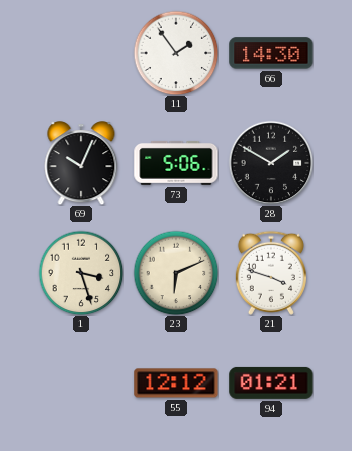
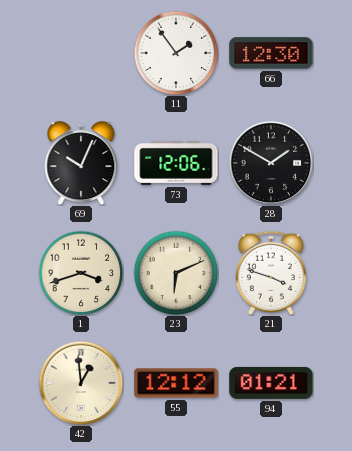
66: 14:30 -> 12:30 (271, 53)
73: 5:06 -> 12:06 (176, 163)
1: 3:27 -> 3:42 (81, 273)
42: none -> 12:59 (81, 383)
